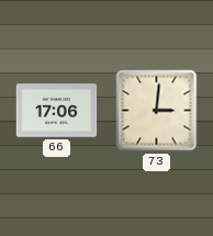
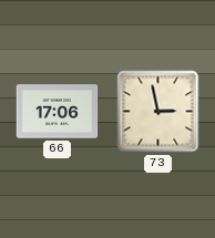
73: 3:01 -> 2:58 (158, 112)
